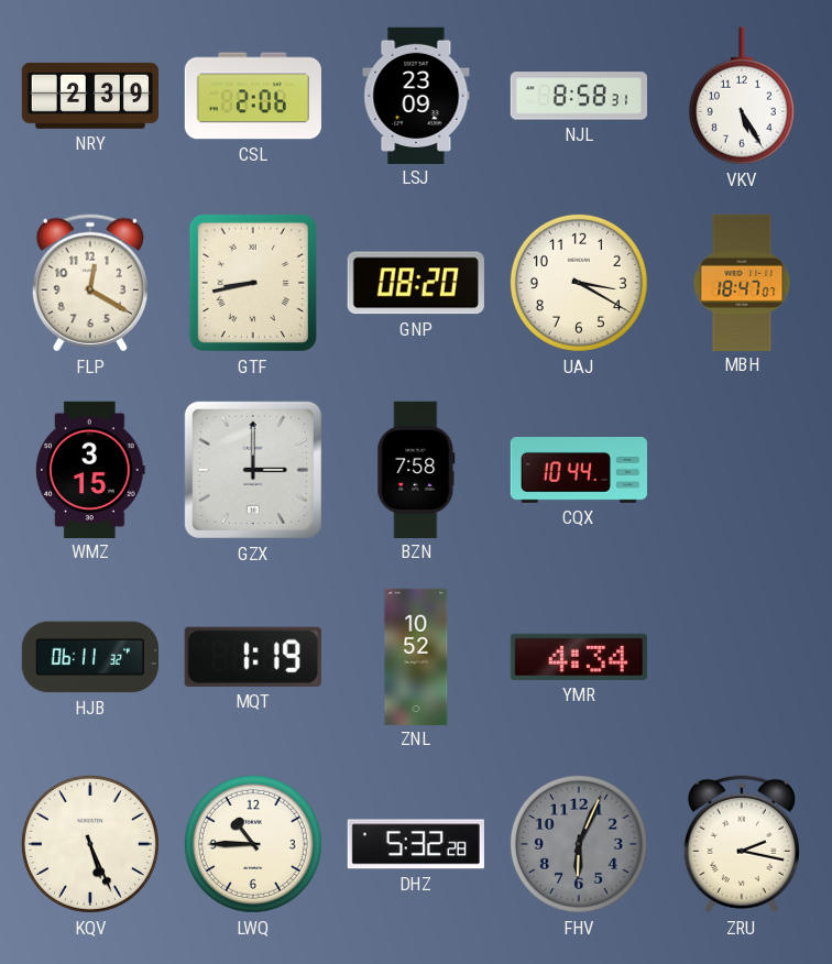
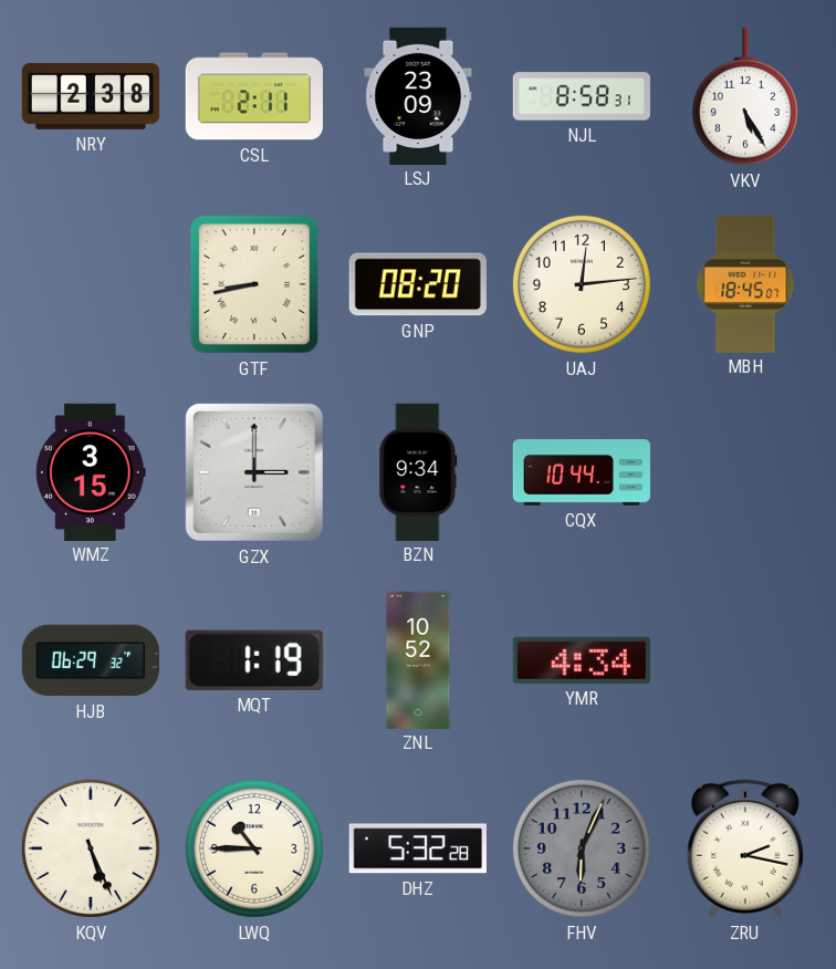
NRY: 2:39 -> 2:38 (90, 96)
CSL: 2:06 -> 2:11 (253, 96)
FLP: 12:20 -> none (90, 283)
UAJ: 3:20 -> 12:14 (582, 284)
MBH: 18:47 -> 18:45 (745, 283)
BZN: 7:58 -> 9:34 (418, 471)
HJB: 06:11 -> 06:29 (90, 660)
